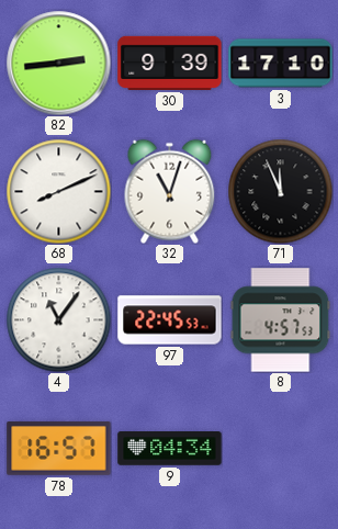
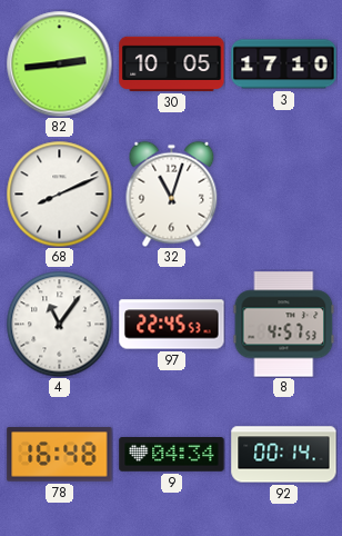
30: 9:39 -> 10:05 (172, 63)
71: 11:56 -> none (280, 191)
78: 16:57 -> 16:48 (60, 455)
92: none -> 00:14 (284, 455)
